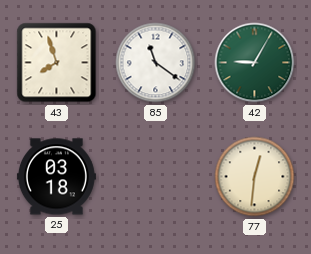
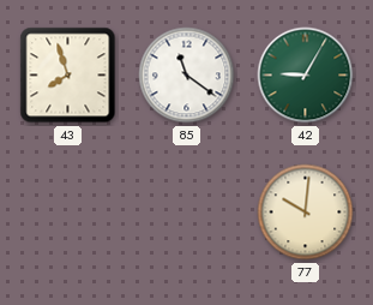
25: 03:18 -> none (56, 177)
77: 12:31 -> 10:01 (306, 213)
